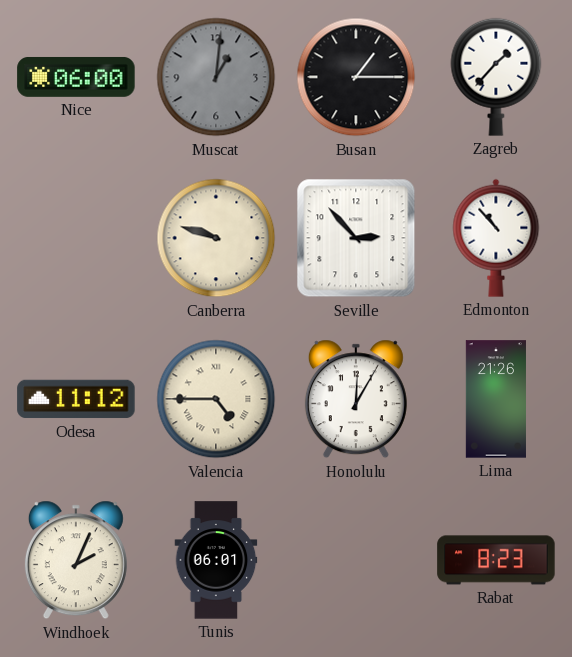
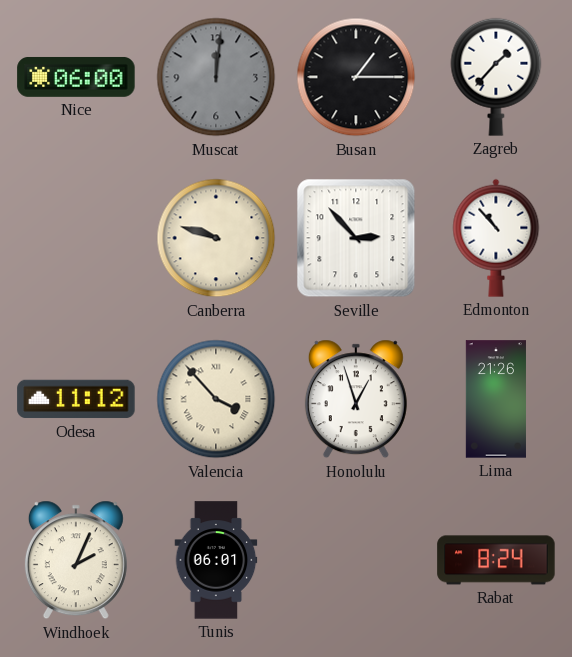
Muscat: 1:01 -> 12:01 (216, 77)
Valencia: 4:45 -> 3:53 (216, 399)
Honolulu: 12:05 -> 12:57 (356, 399)
Rabat: 8:23 -> 8:24 (496, 560)
